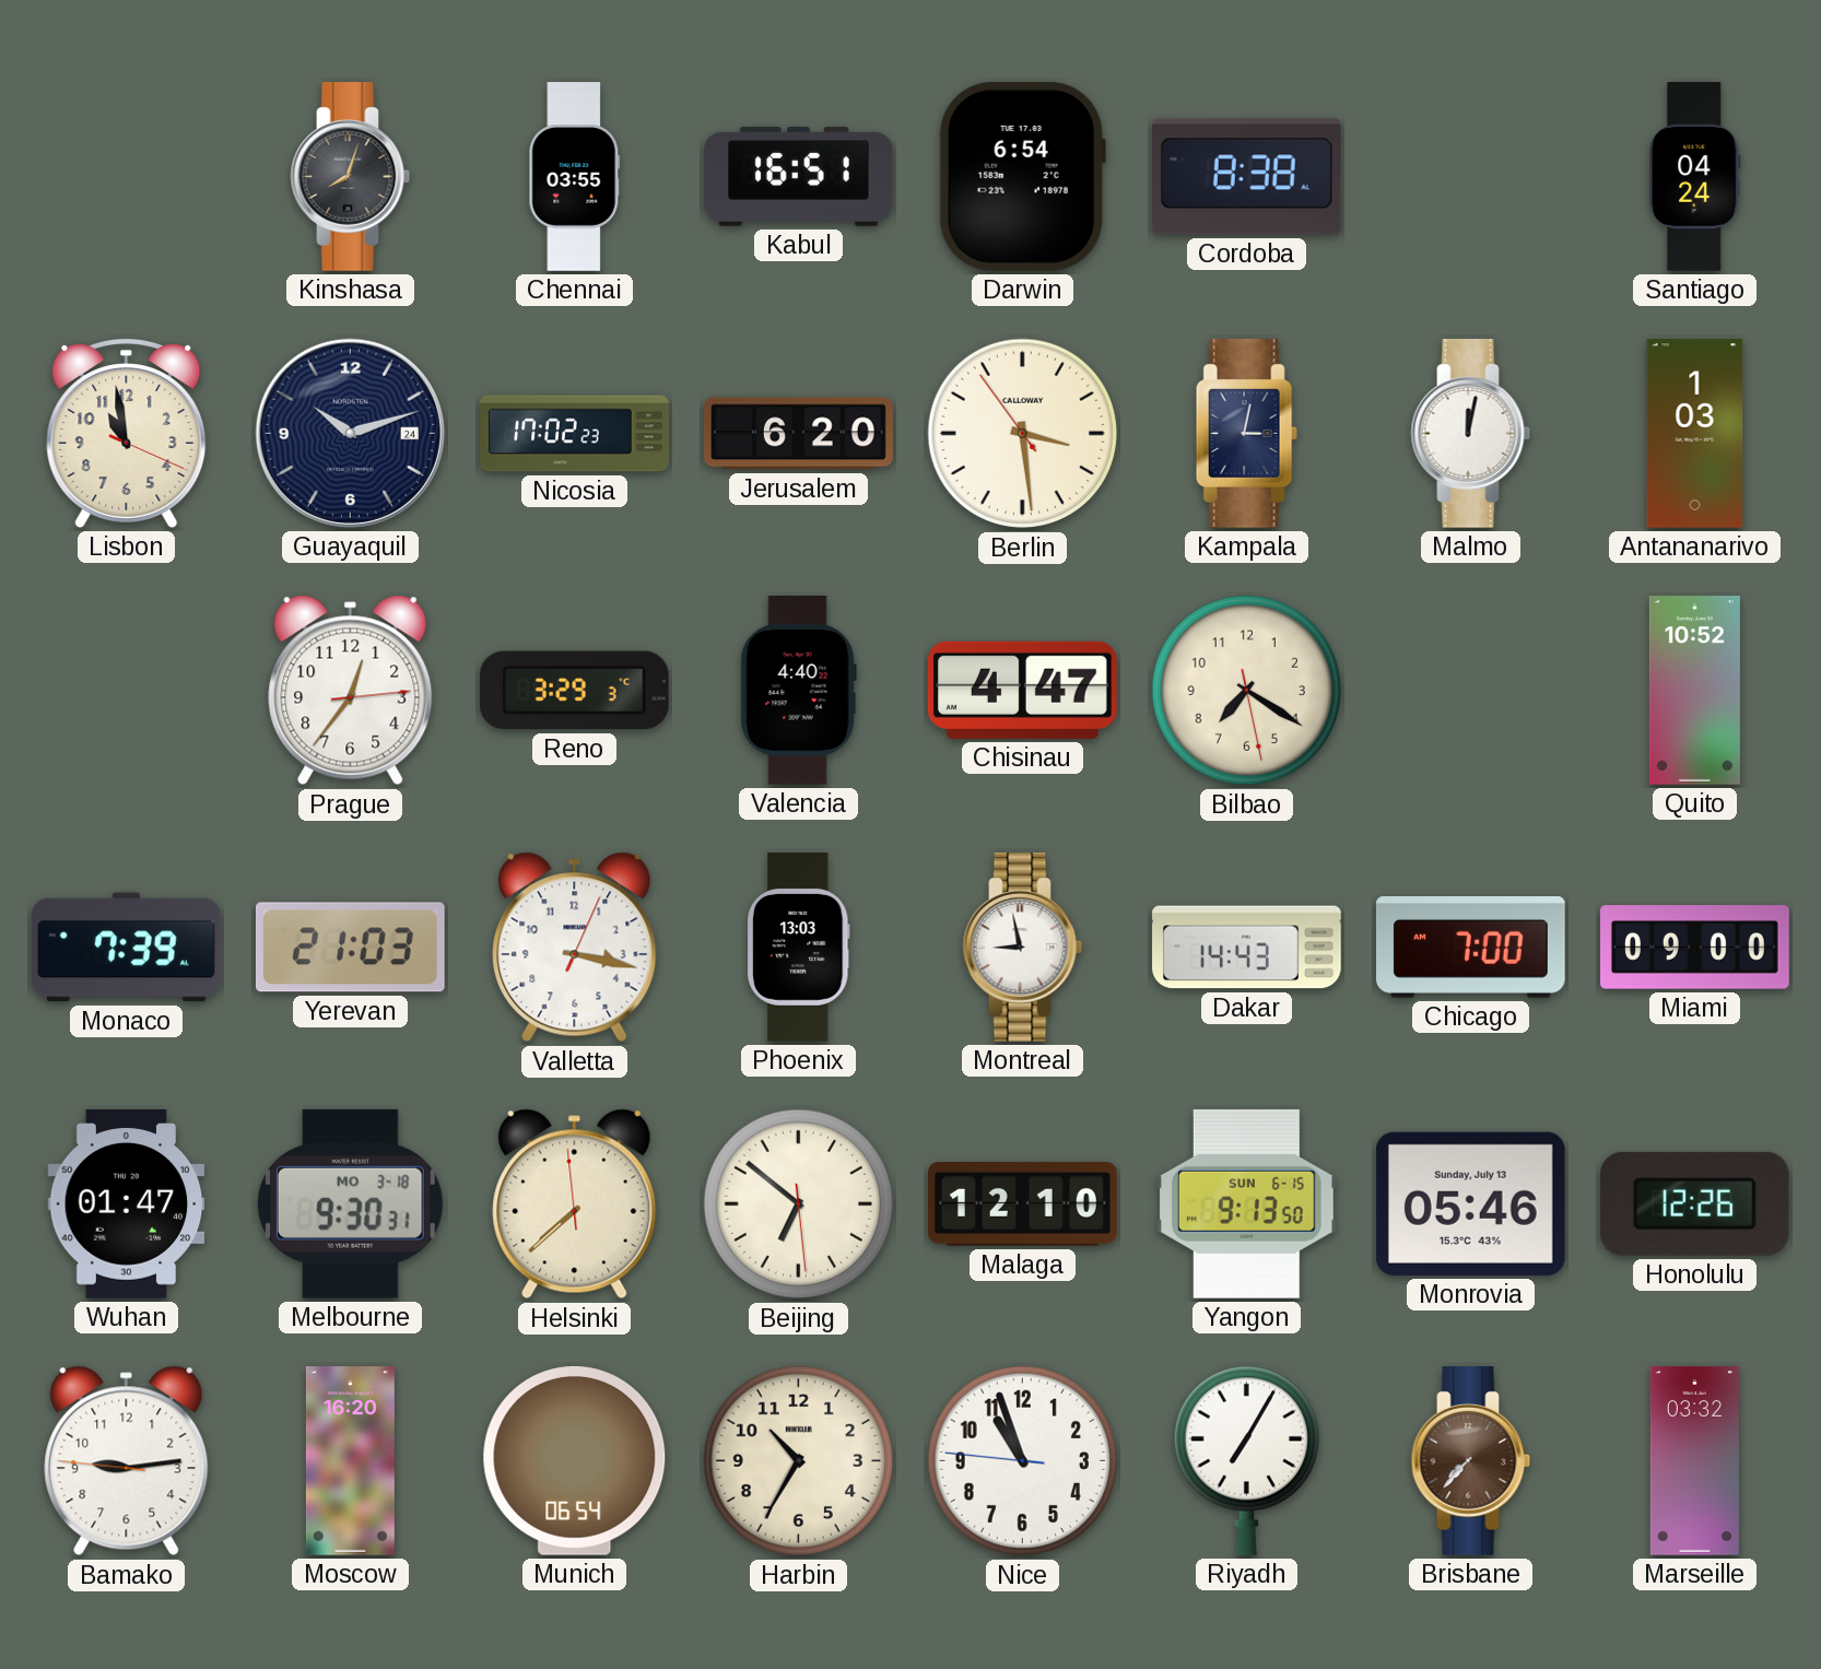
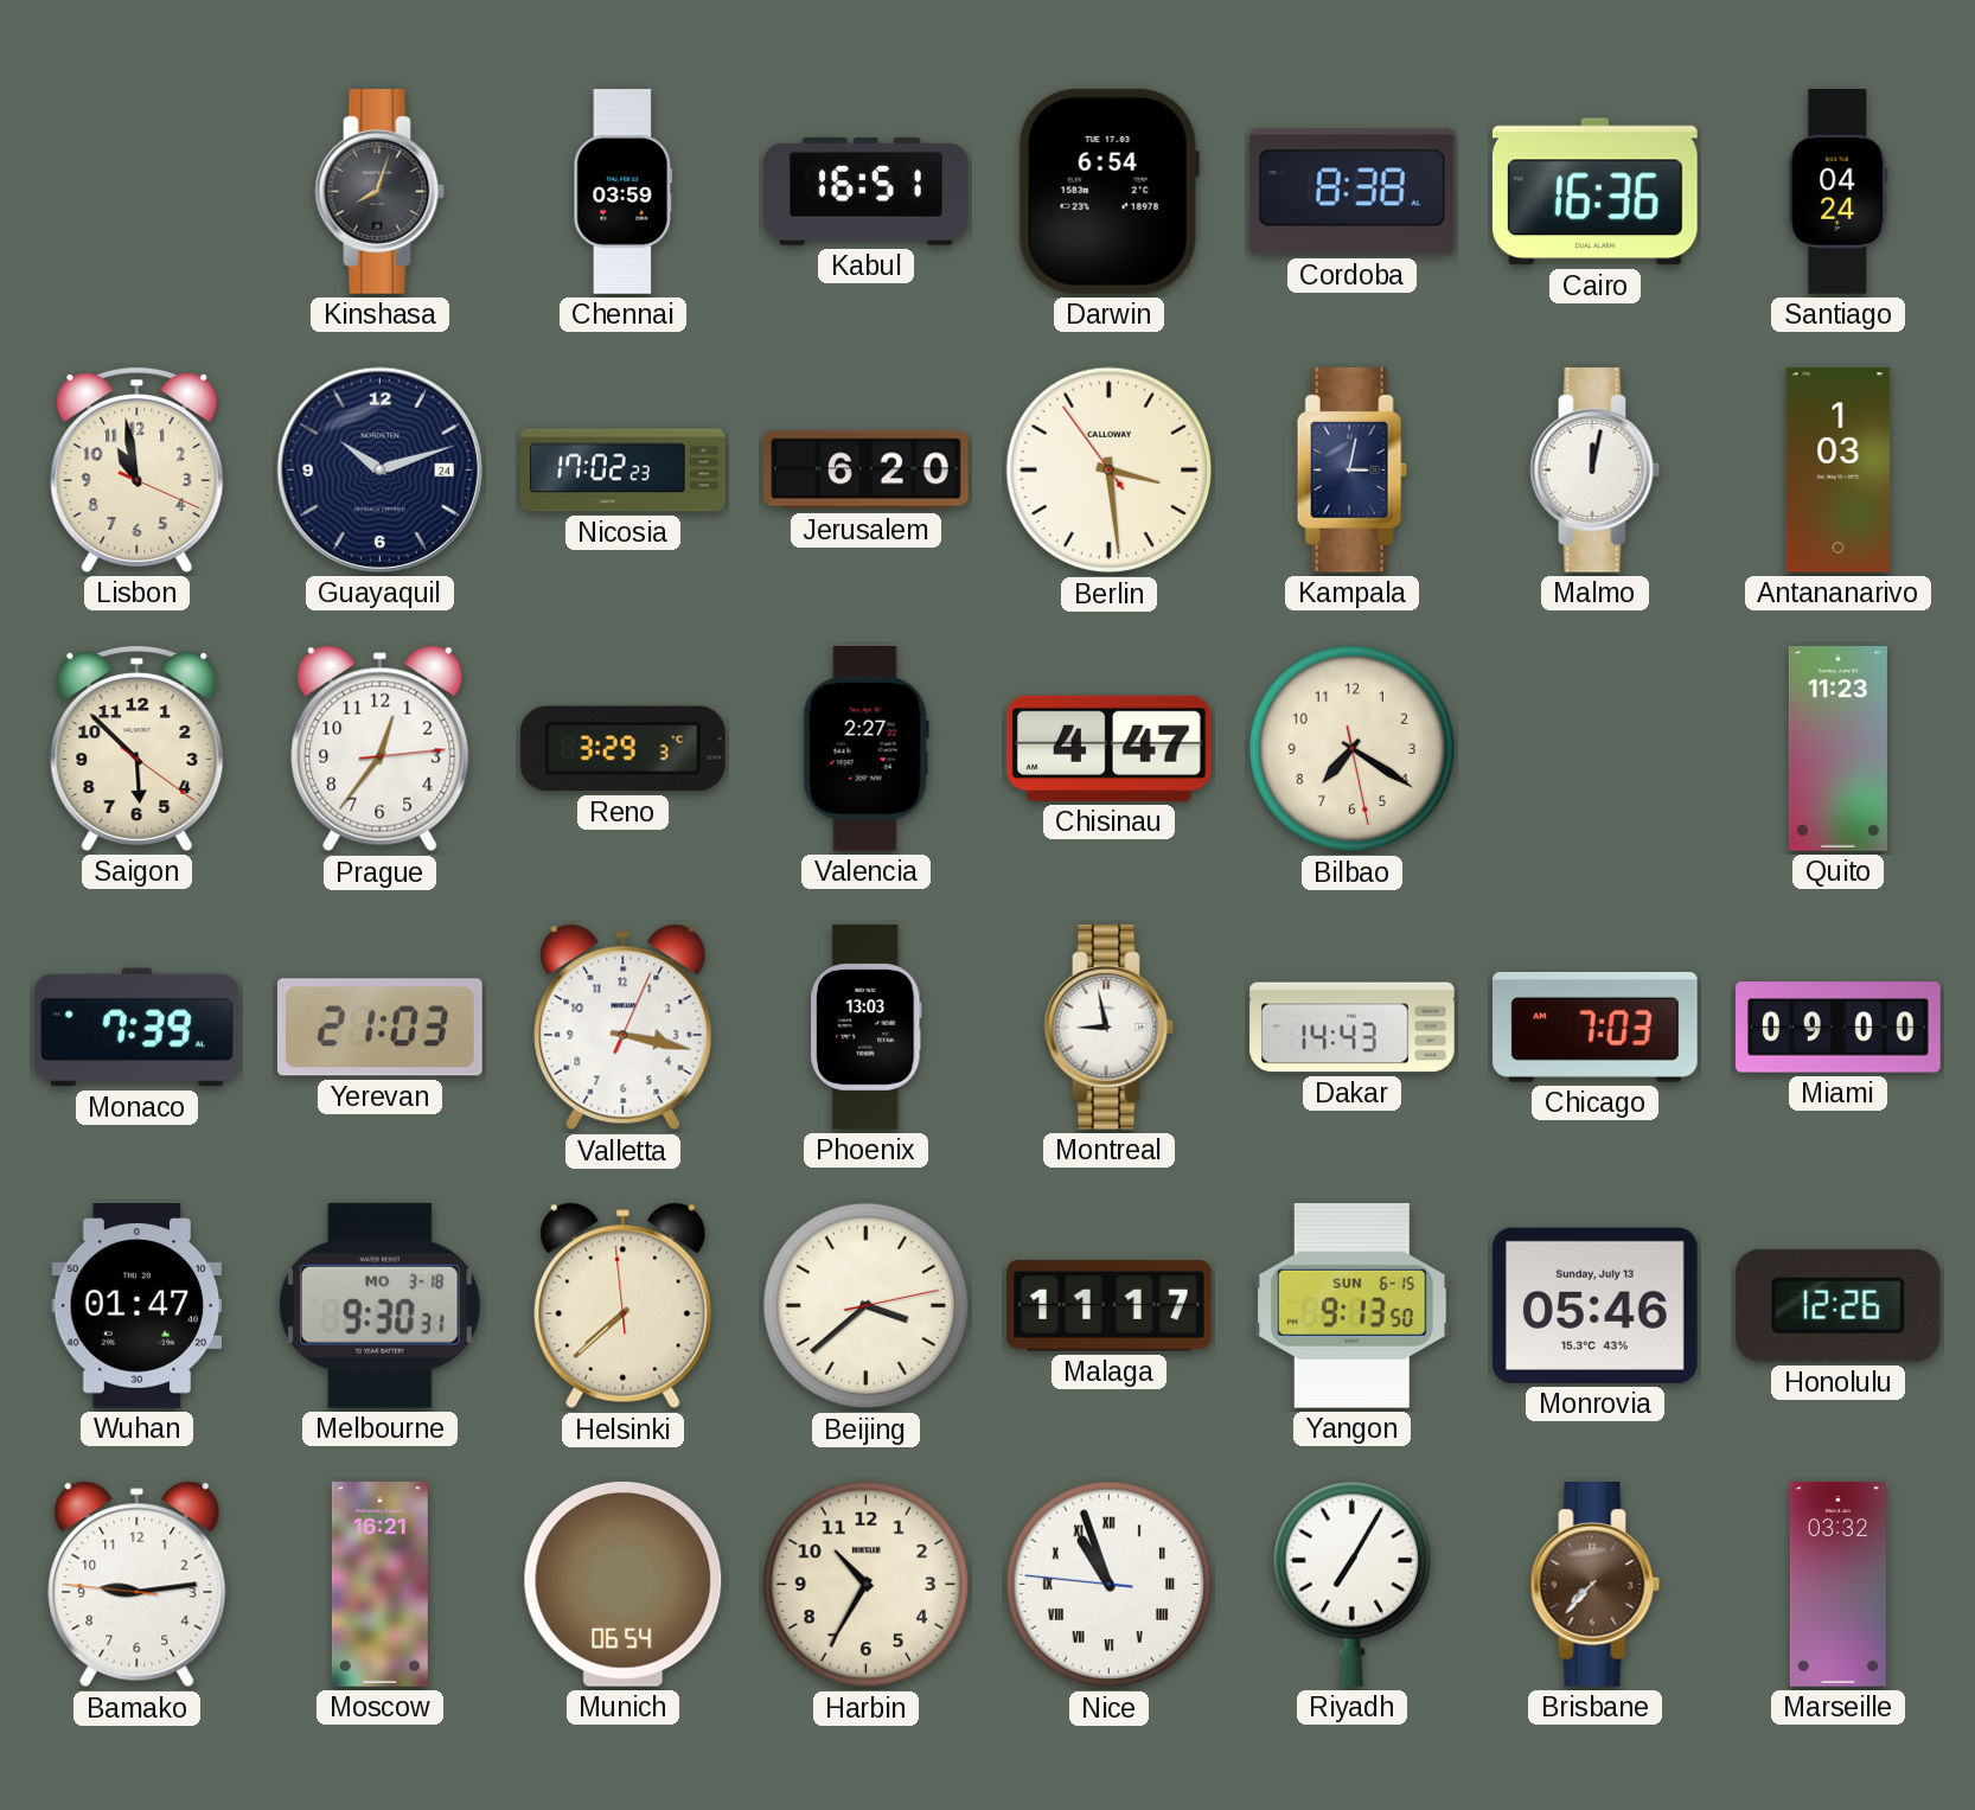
Chennai: 03:55 -> 03:59 (624, 192)
Cairo: none -> 16:36 (1594, 192)
Saigon: none -> 5:52 (138, 748)
Valencia: 4:40 -> 2:27 (865, 749)
Quito: 10:52 -> 11:23 (1837, 749)
Chicago: 7:00 -> 7:03 (1596, 1026)
Beijing: 6:51 -> 3:38 (867, 1306)
Malaga: 12:10 -> 11:17 (1110, 1306)
Moscow: 16:20 -> 16:21 (379, 1585)
Nice numerals: Arabic -> Roman (1110, 1585)
